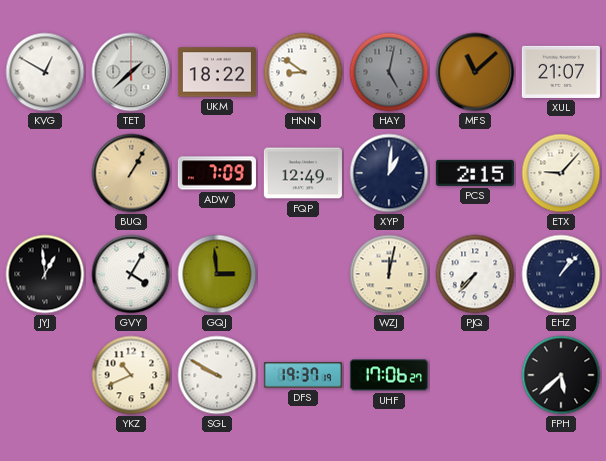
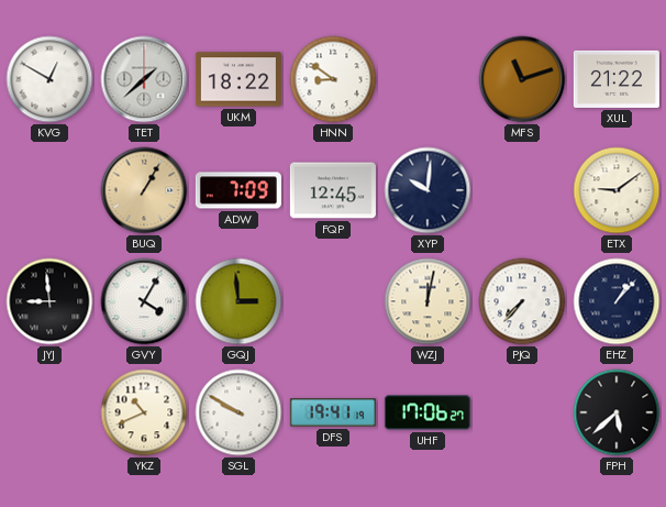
HAY: 5:02 -> none (389, 72)
MFS: 11:08 -> 11:12 (522, 79)
XUL: 21:07 -> 21:22 (617, 79)
FQP: 12:49 -> 12:45 (333, 190)
XYP: 1:01 -> 10:01 (428, 190)
PCS: 2:15 -> none (475, 173)
ETX: 9:07 -> 9:09 (617, 190)
JYJ: 12:59 -> 8:59 (49, 301)
DFS: 19:37 -> 19:41 (333, 412)
